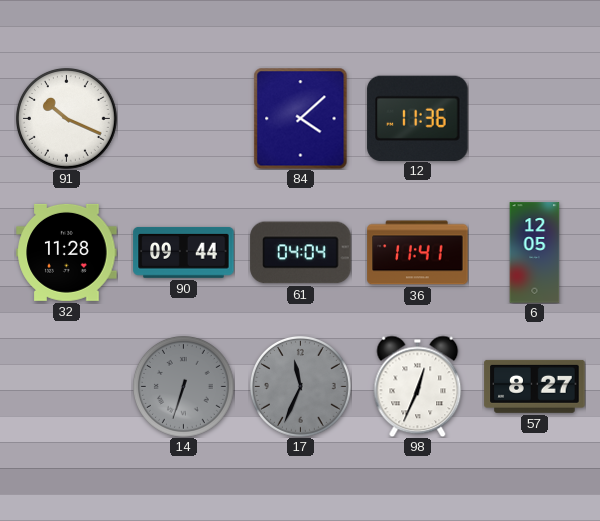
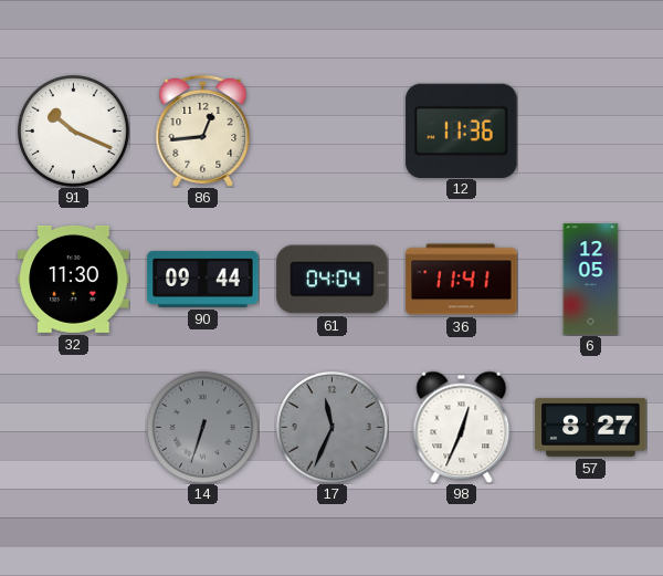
86: none -> 12:44 (203, 130)
84: 4:08 -> none (301, 118)
32: 11:28 -> 11:30 (74, 279)
